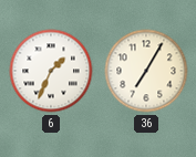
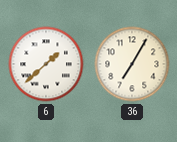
6: 1:34 -> 1:38 (46, 64)
